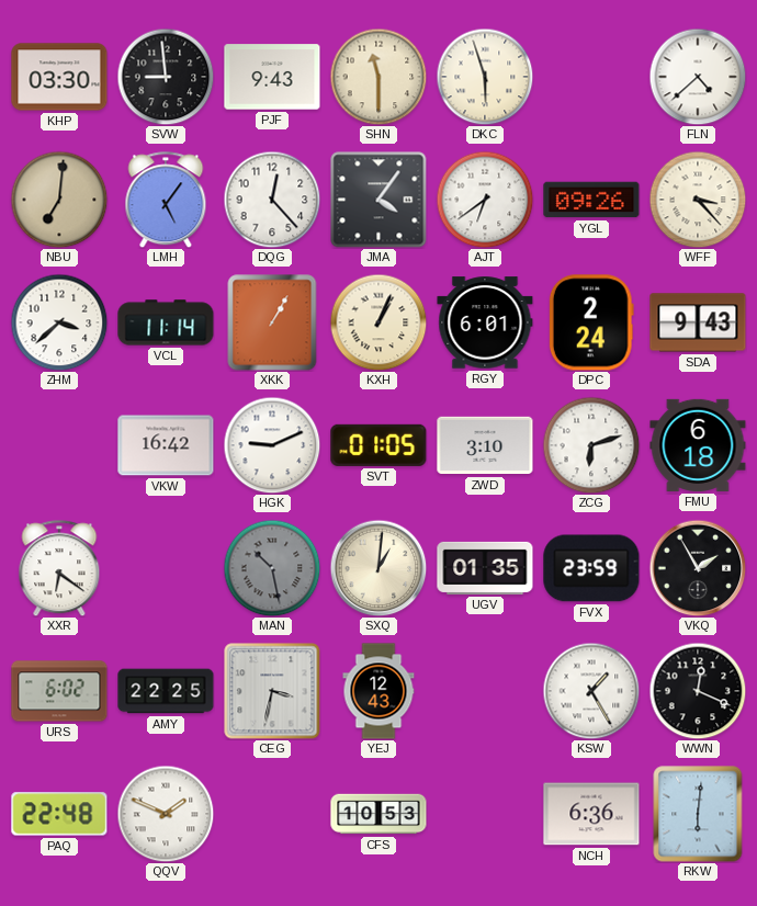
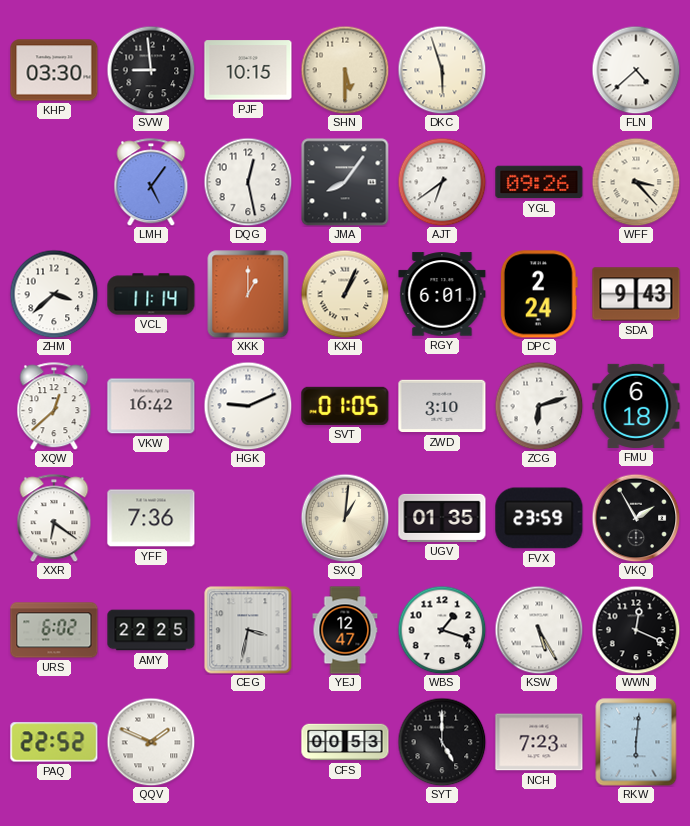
PJF: 9:43 -> 10:15 (248, 70)
SHN: 11:30 -> 5:30 (345, 70)
NBU: 7:01 -> none (59, 200)
DQG: 12:23 -> 12:28 (248, 182)
JMA: 4:06 -> 8:06 (345, 182)
XKK: 1:05 -> 1:00 (248, 294)
XQW: none -> 12:38 (54, 406)
YFF: none -> 7:36 (151, 518)
MAN: 10:28 -> none (272, 568)
YEJ: 12:43 -> 12:47 (345, 630)
WBS: none -> 1:18 (442, 630)
KSW: 1:25 -> 5:25 (539, 630)
PAQ: 22:48 -> 22:52 (54, 742)
CFS: 10:53 -> 00:53 (345, 742)
SYT: none -> 5:00 (442, 742)
NCH: 6:36 -> 7:23 (539, 742)
